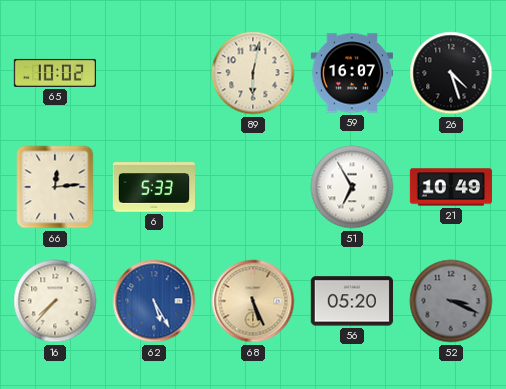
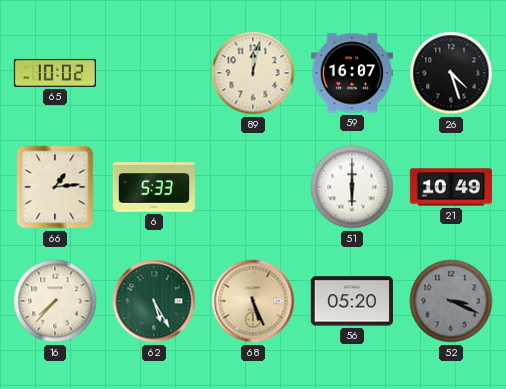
89: 6:02 -> 12:02 (253, 73)
66: 12:14 -> 1:14 (55, 187)
51: 6:55 -> 6:00 (352, 187)
62 dial: blue -> green (154, 301)
